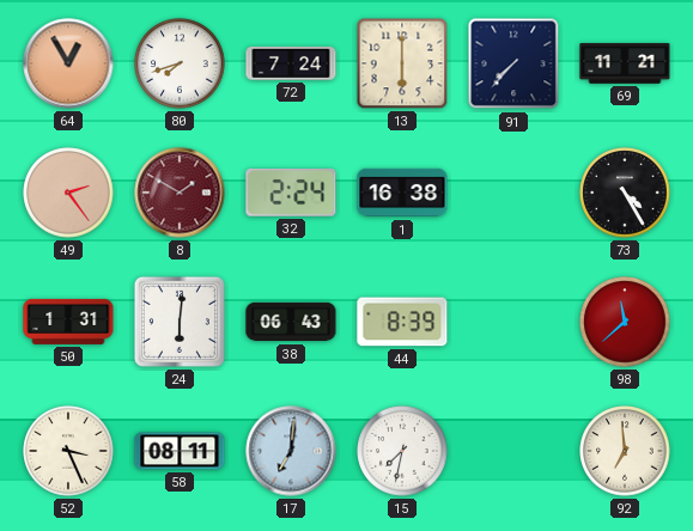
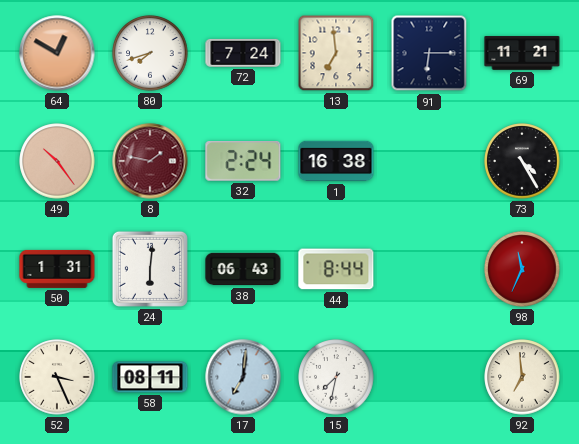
64: 12:55 -> 12:50 (57, 53)
13: 6:00 -> 6:59 (336, 53)
91: 7:37 -> 6:15 (429, 53)
49: 2:24 -> 10:24 (57, 161)
8: 1:50 -> 1:47 (150, 161)
44: 8:39 -> 8:44 (336, 269)
98: 11:38 -> 11:34 (522, 269)
